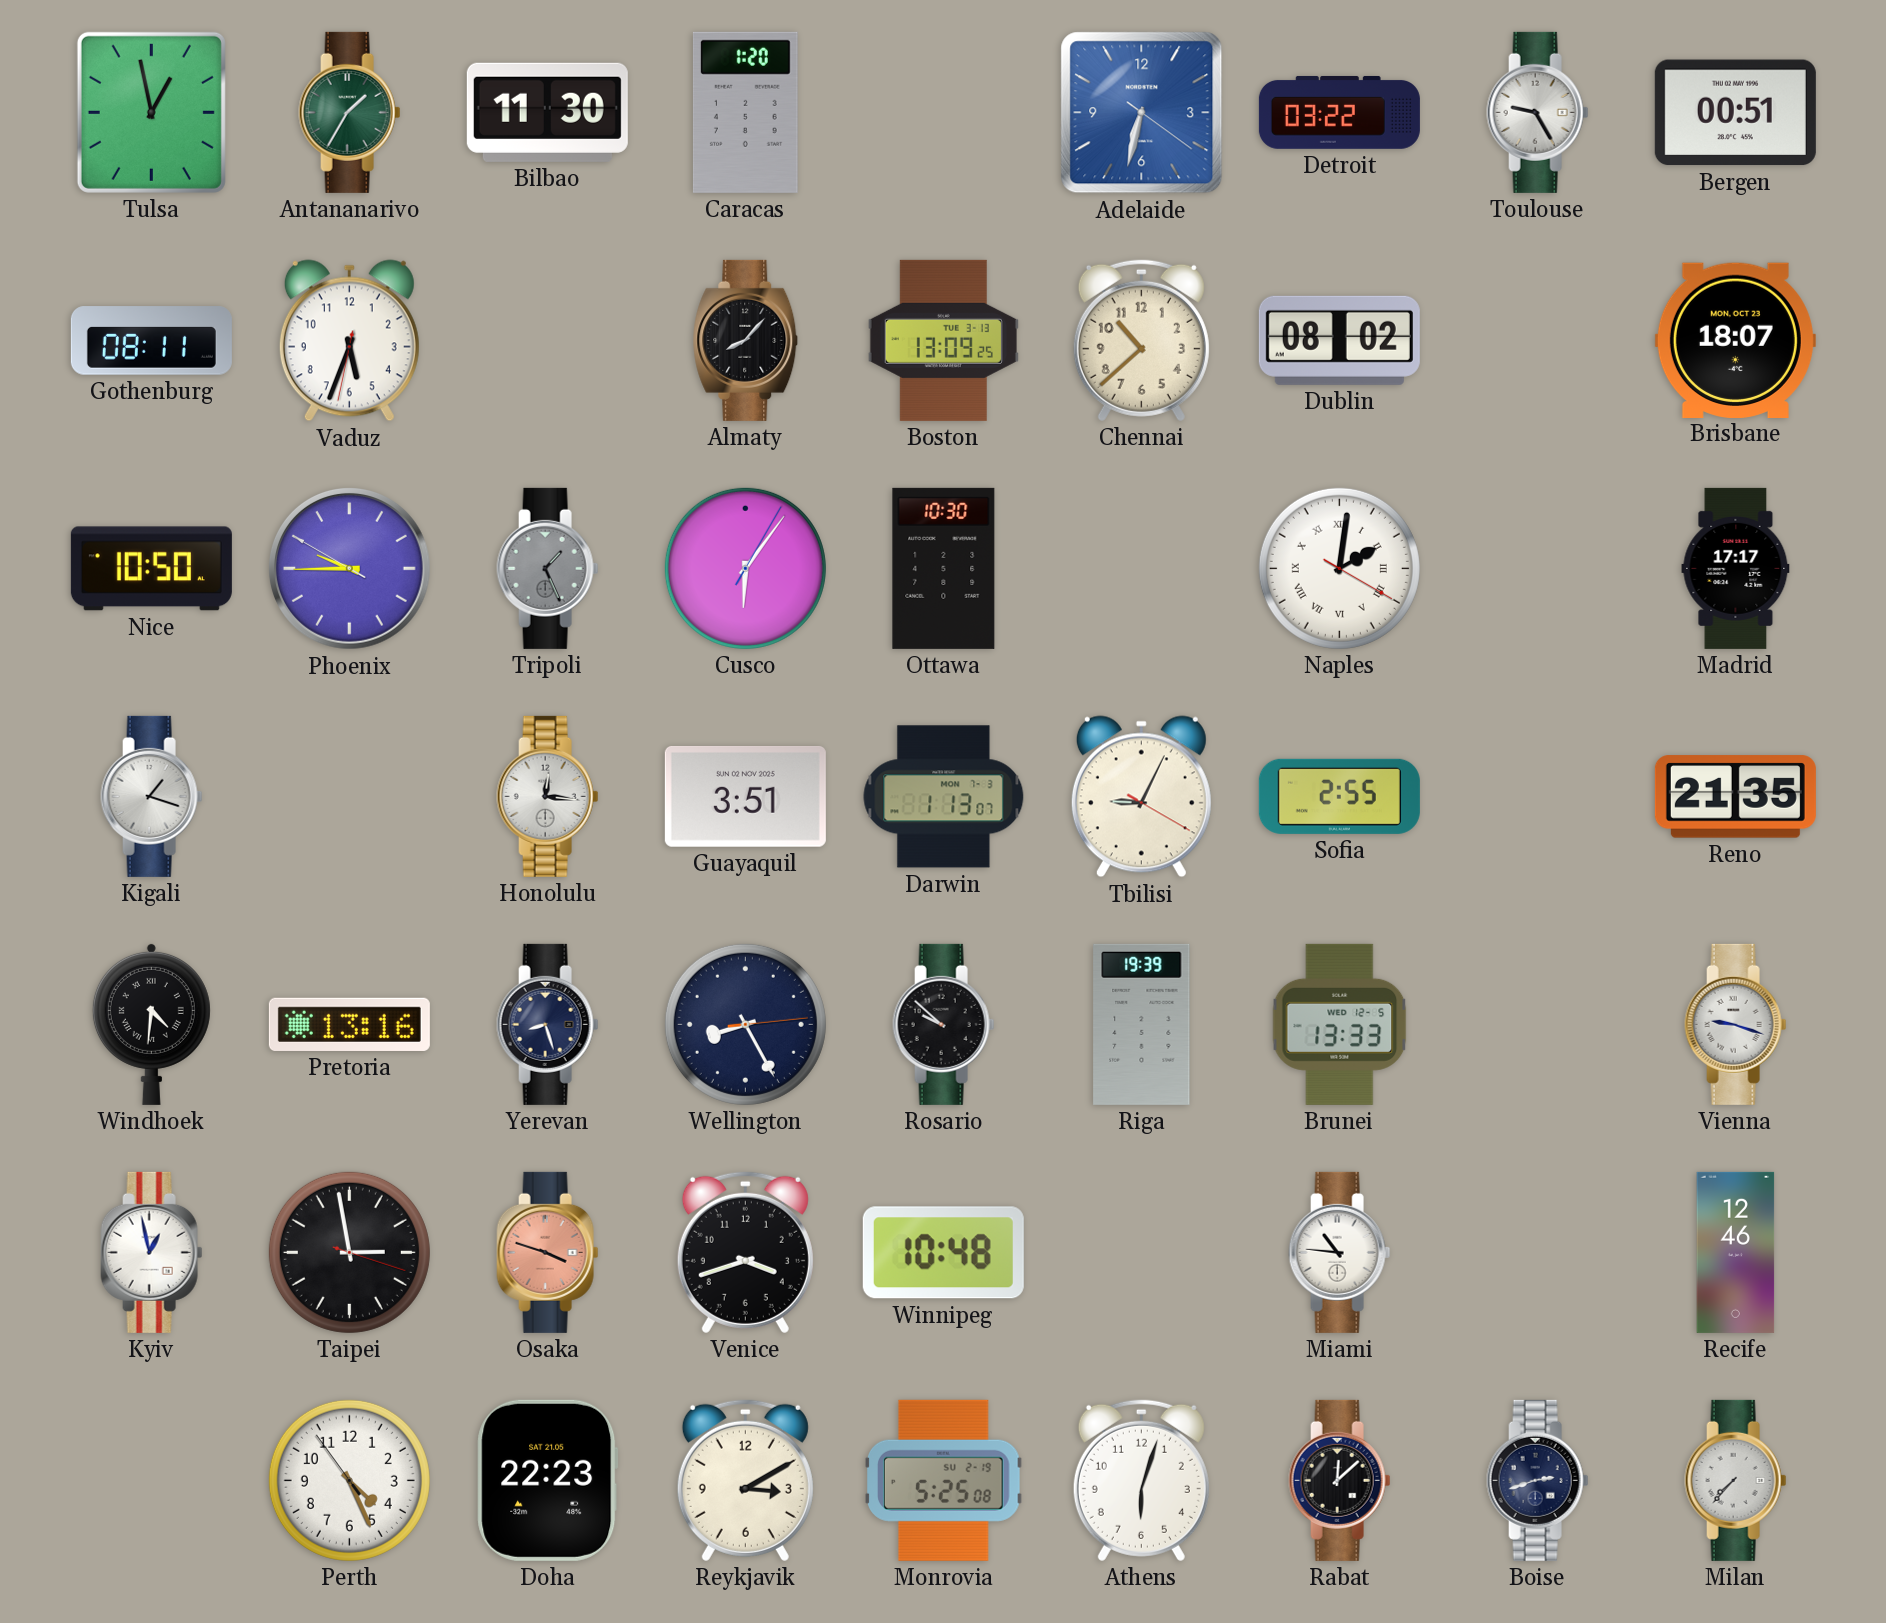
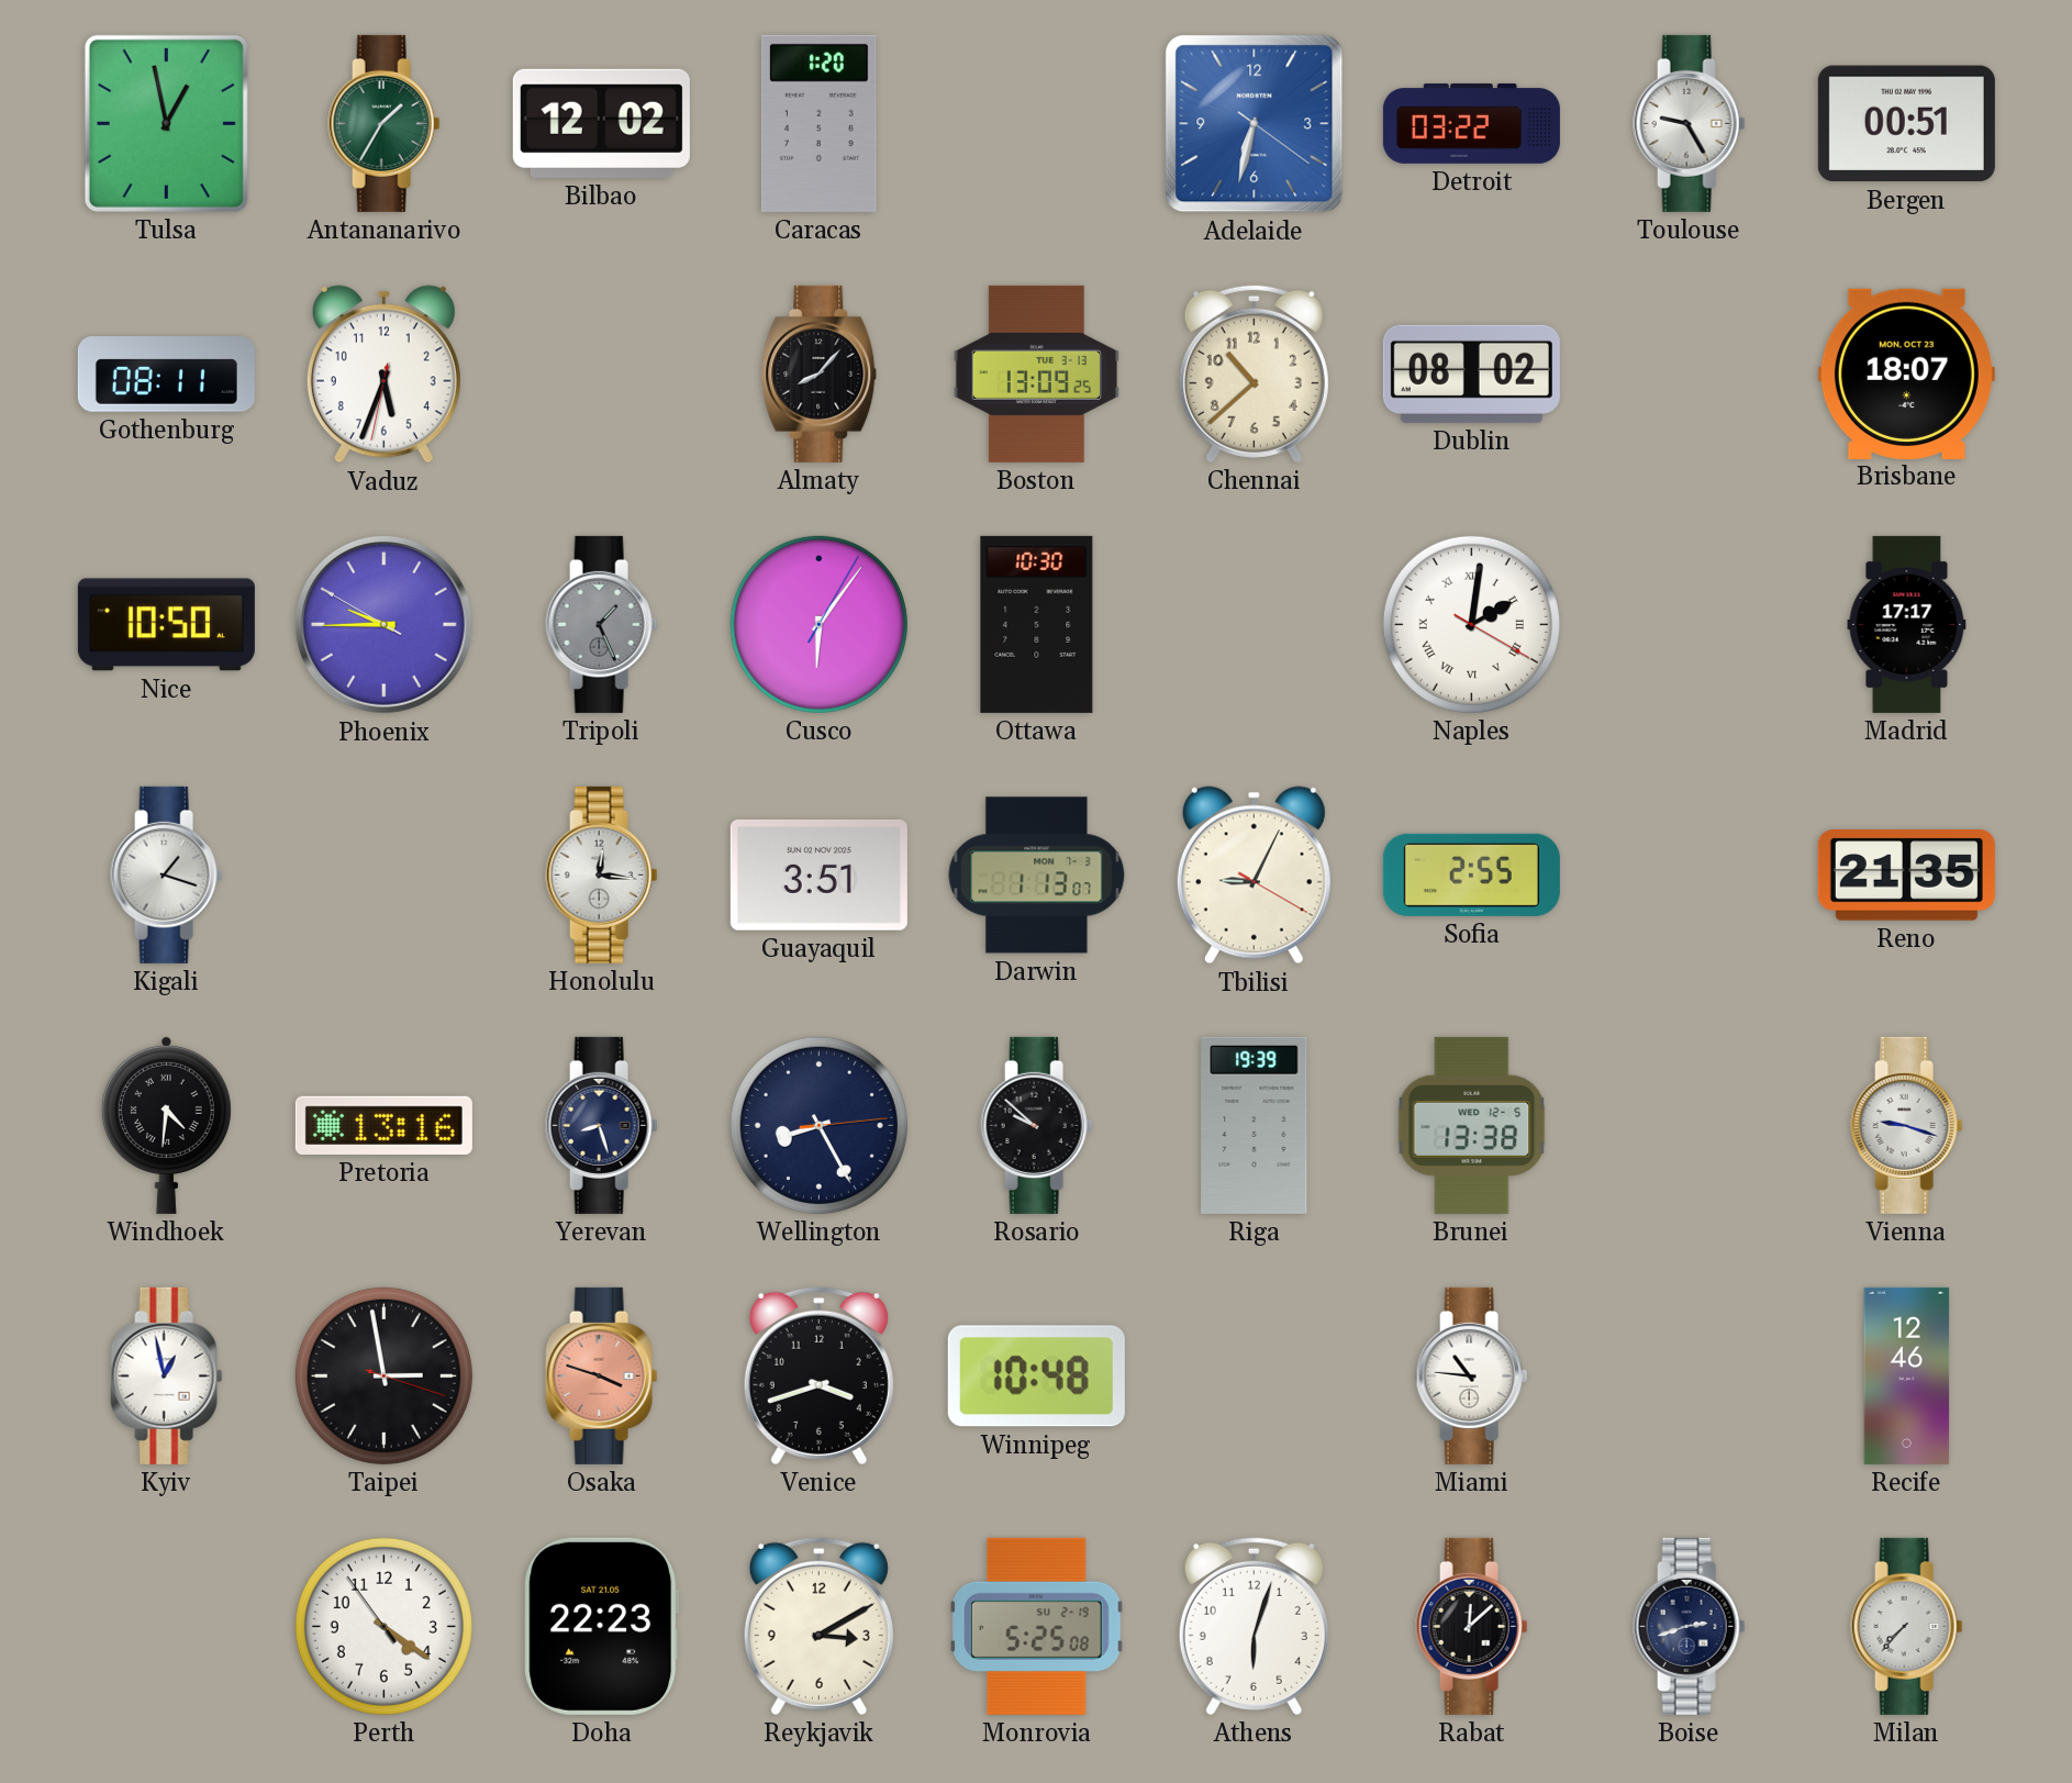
Bilbao: 11:30 -> 12:02 (601, 123)
Brunei: 13:33 -> 13:38 (1472, 1125)
Perth: 4:25 -> 4:20 (383, 1626)
